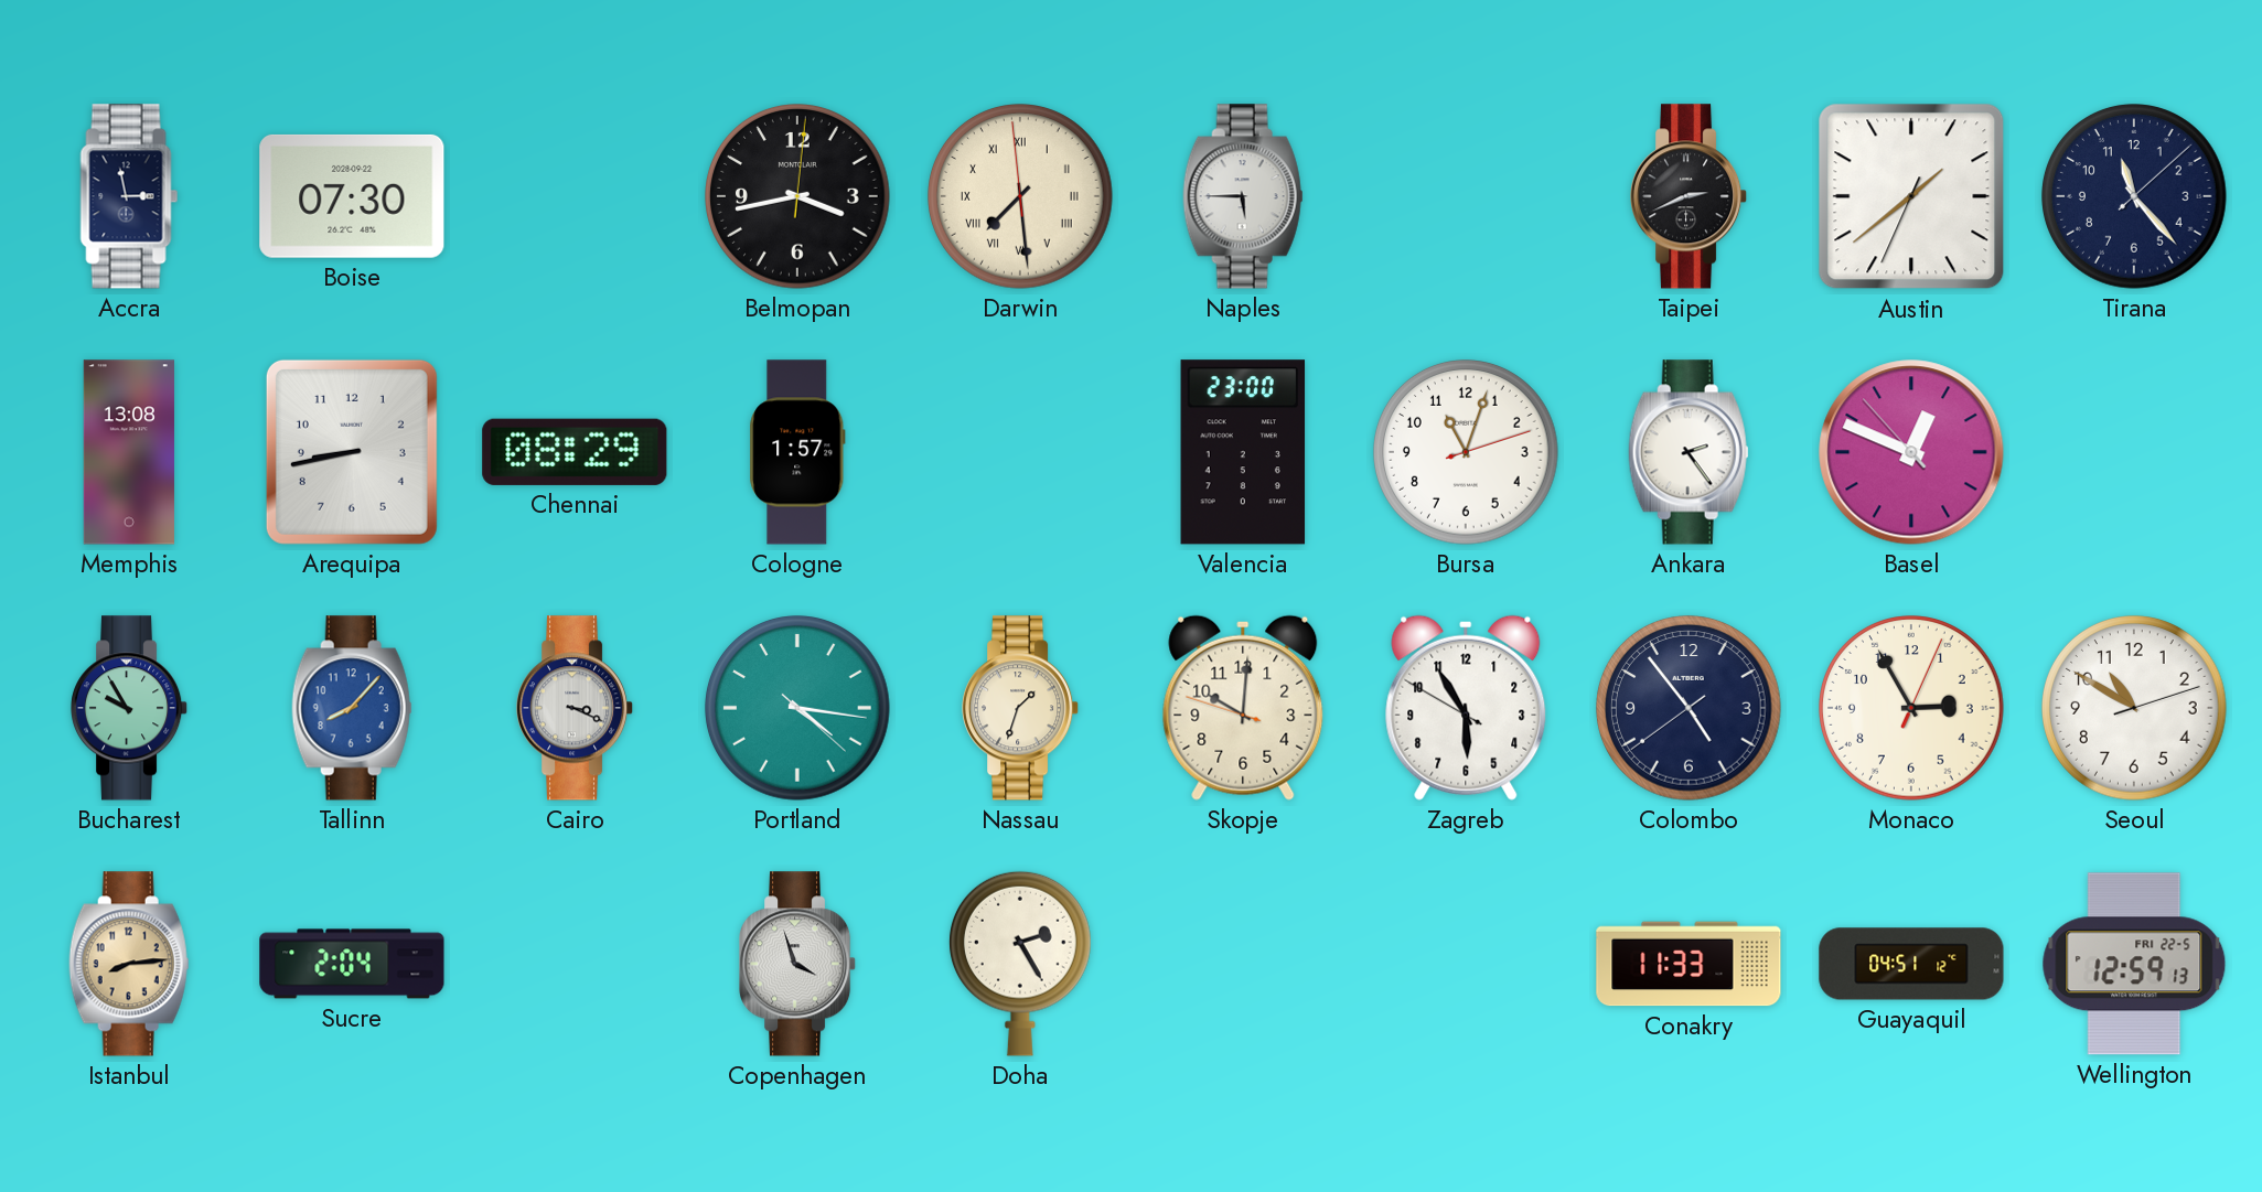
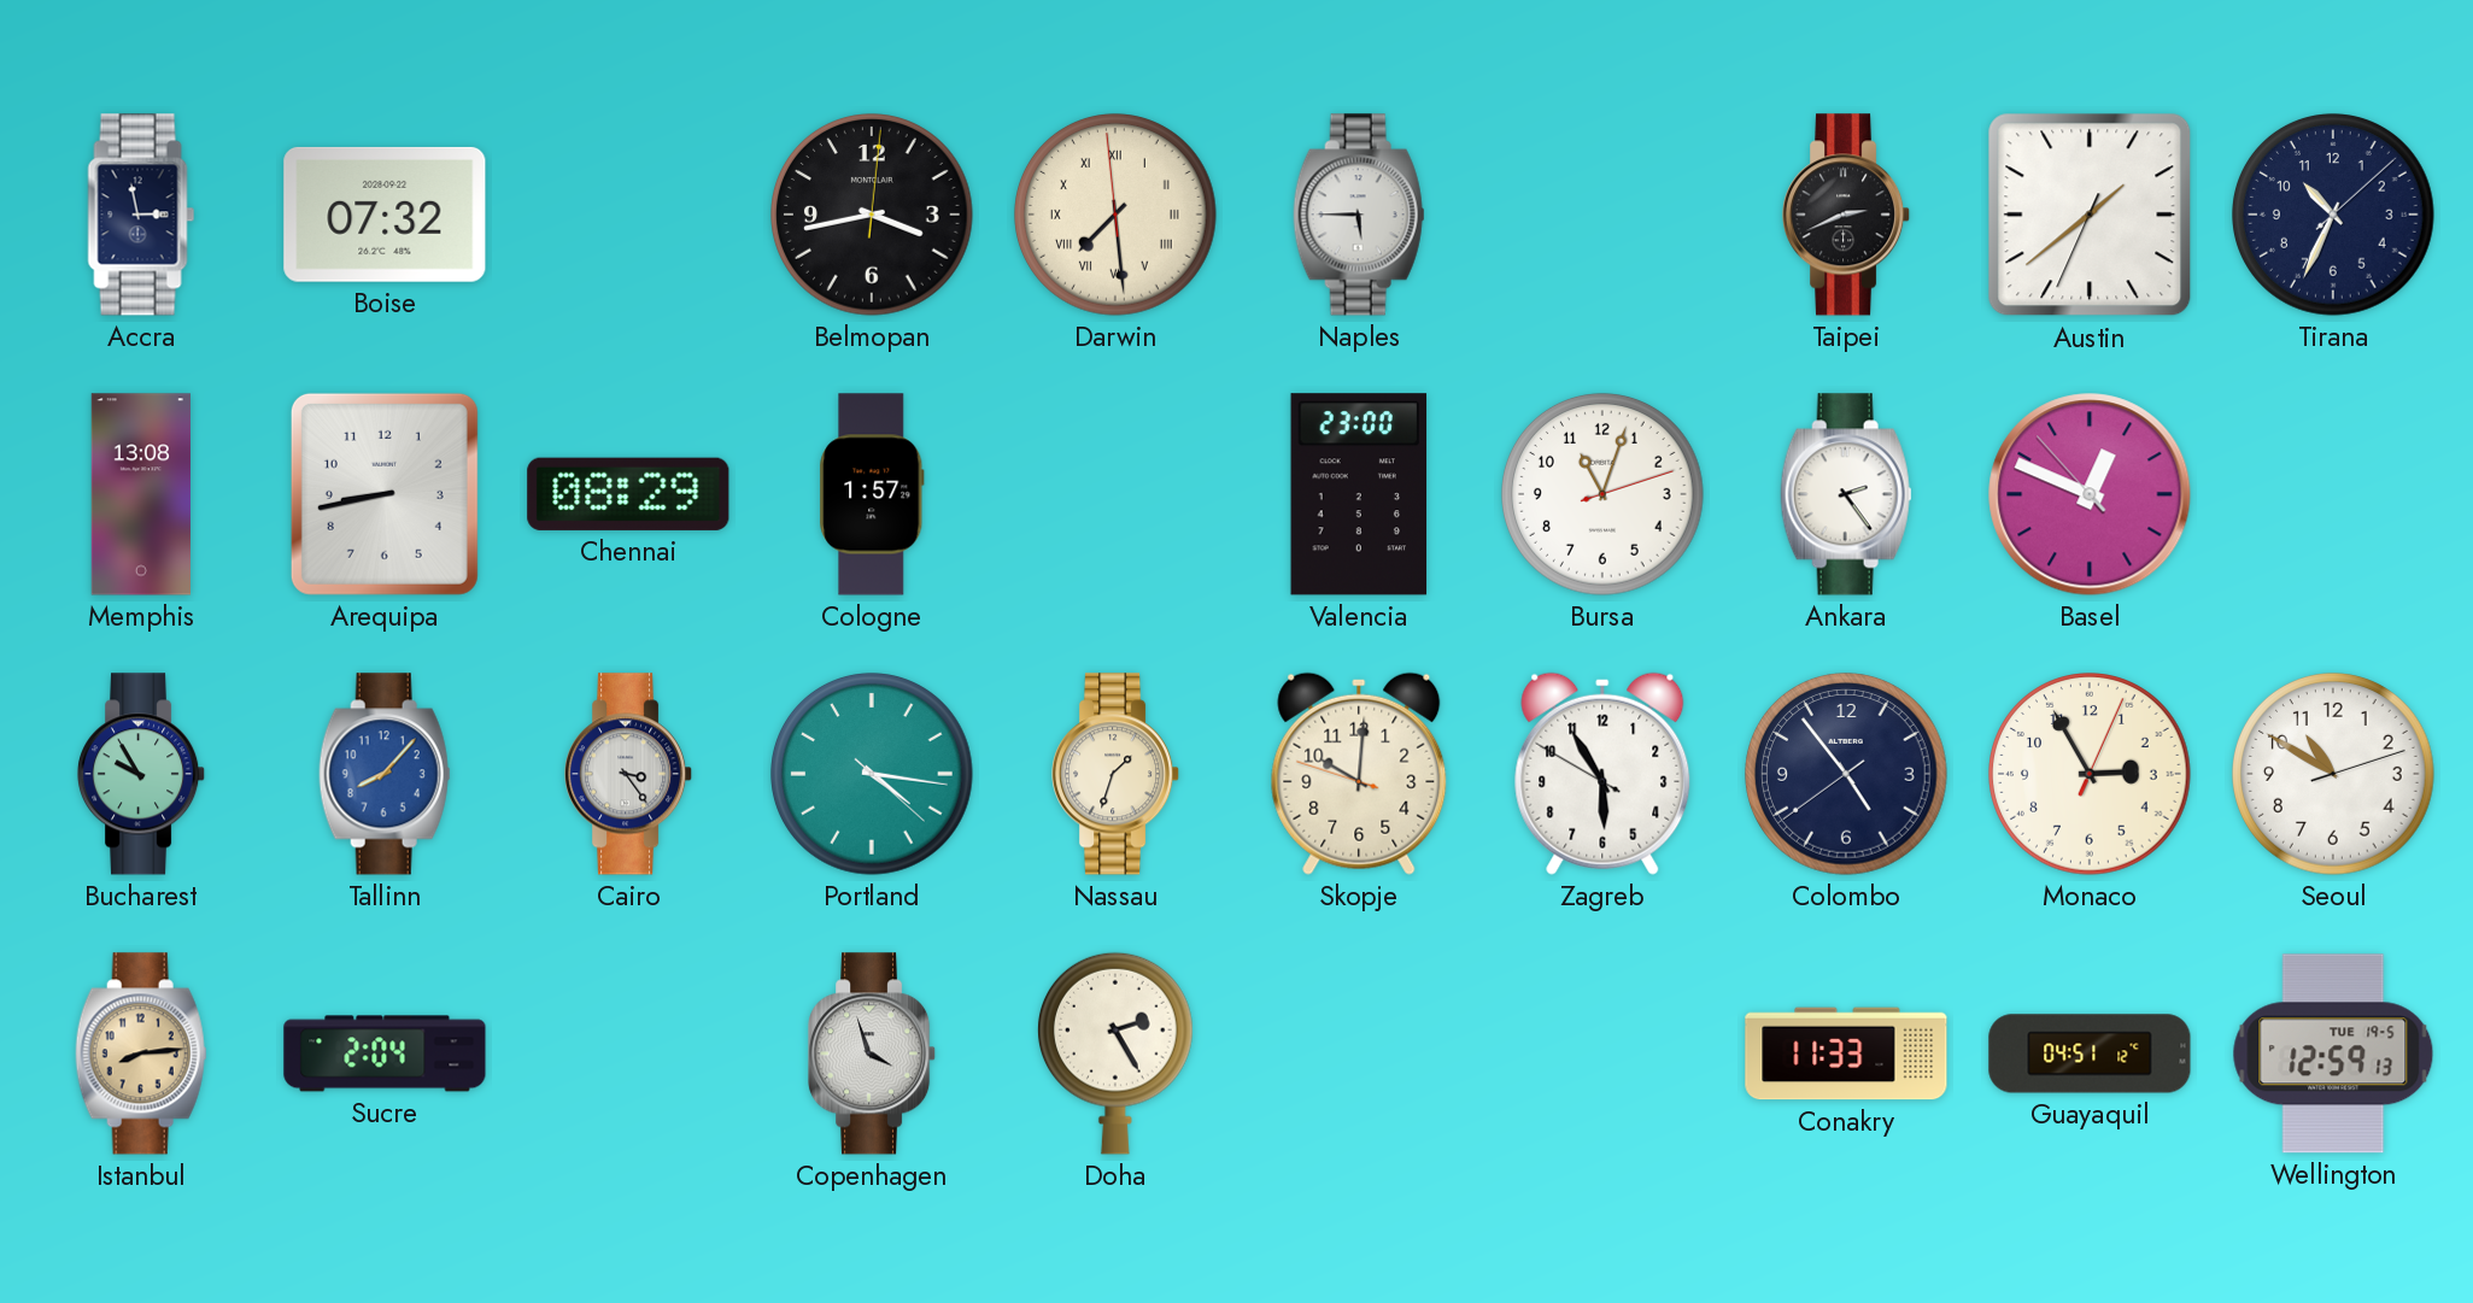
Boise: 07:30 -> 07:32 (385, 215)
Tirana: 11:23 -> 10:34 (2333, 215)
Cairo: 3:19 -> 3:24 (629, 774)
Wellington date: FRI 22-5 -> TUE 19-5 (2333, 1053)
